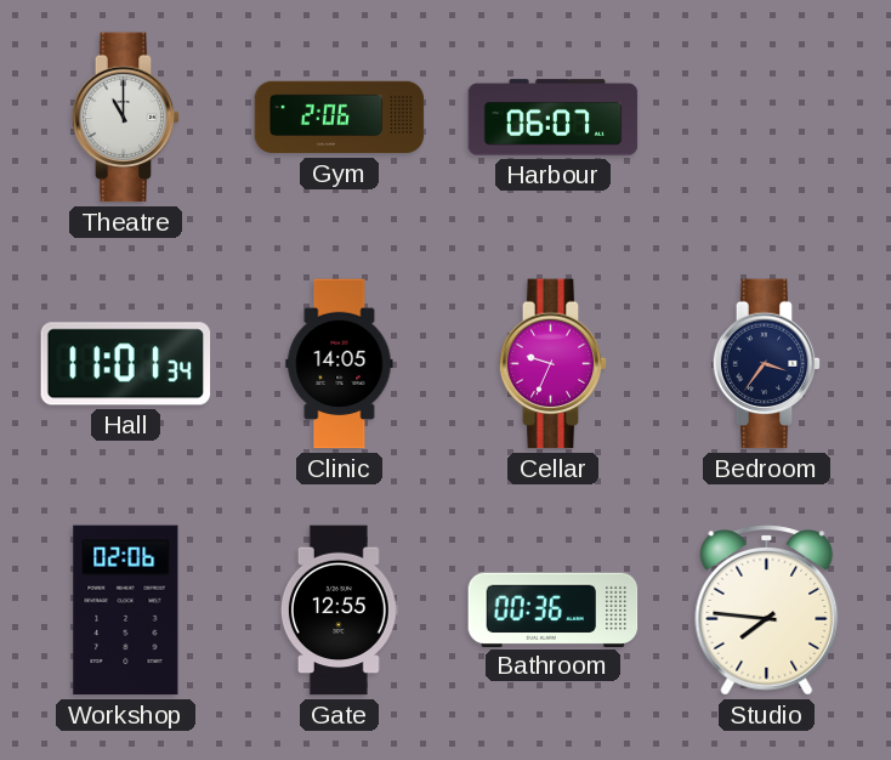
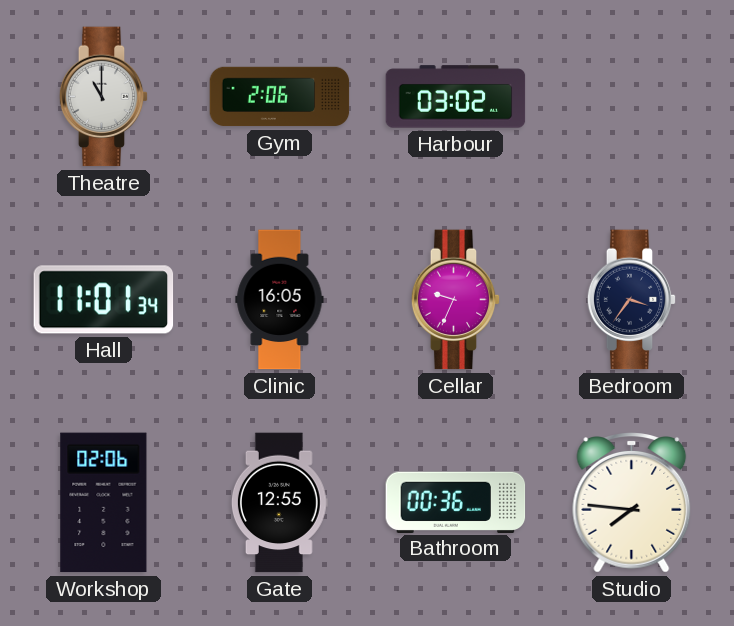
Harbour: 06:07 -> 03:02 (456, 97)
Clinic: 14:05 -> 16:05 (280, 300)
